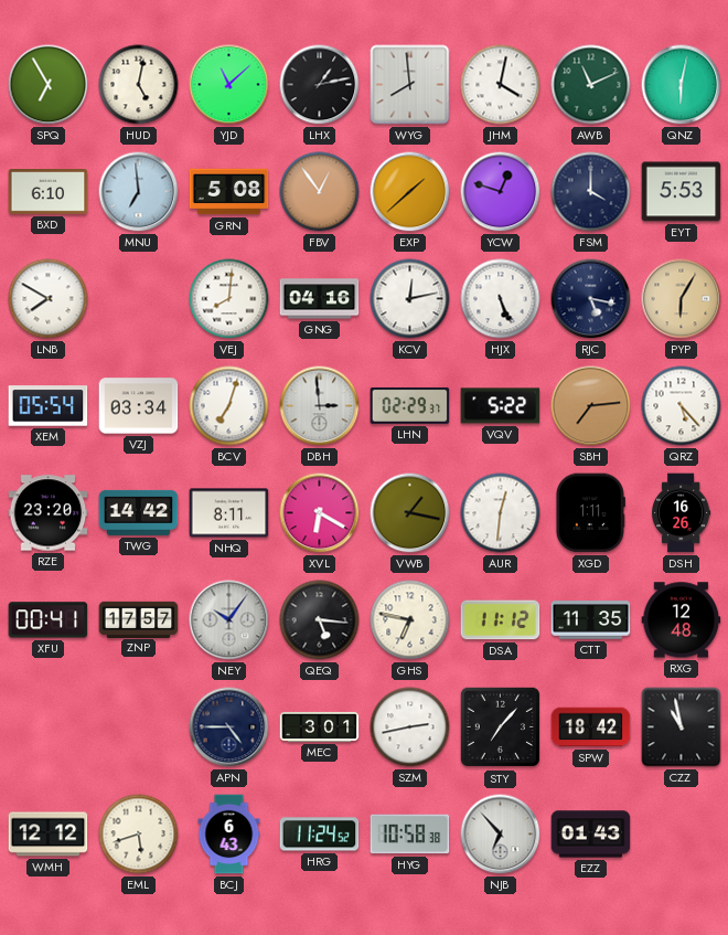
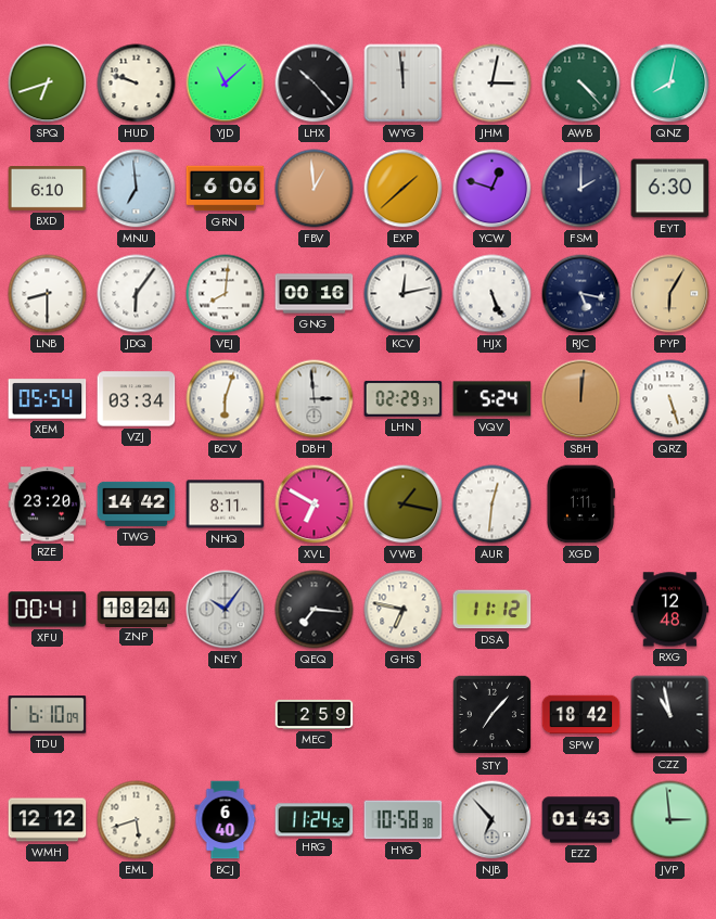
SPQ: 6:55 -> 6:42 (48, 84)
HUD: 5:02 -> 9:48 (137, 84)
LHX: 1:13 -> 10:23 (315, 84)
WYG: 7:59 -> 11:59 (404, 84)
JHM: 4:02 -> 3:02 (493, 84)
AWB: 11:11 -> 4:23 (581, 84)
QNZ: 6:02 -> 8:02 (670, 84)
GRN: 5:08 -> 6:06 (226, 189)
FBV: 12:54 -> 12:59 (315, 189)
FSM: 4:00 -> 2:00 (581, 189)
EYT: 5:53 -> 6:30 (670, 189)
LNB: 7:50 -> 8:30 (48, 294)
JDQ: none -> 6:06 (137, 294)
GNG: 04:16 -> 00:16 (315, 294)
BCV: 7:03 -> 6:03 (226, 399)
VQV: 5:22 -> 5:24 (493, 399)
SBH: 7:14 -> 12:01 (581, 399)
QRZ: 5:23 -> 5:27 (670, 399)
XVL: 6:20 -> 6:50 (315, 505)
DSH: 16:26 -> none (682, 513)
ZNP: 17:57 -> 18:24 (137, 609)
QEQ: 5:16 -> 7:16 (315, 610)
CTT: 11:35 -> none (591, 620)
TDU: none -> 6:10 (48, 715)
APN: 4:45 -> none (229, 727)
MEC: 3:01 -> 2:59 (315, 714)
SZM: 2:43 -> none (410, 727)
BCJ: 6:43 -> 6:40 (226, 820)
JVP: none -> 2:59 (670, 820)
